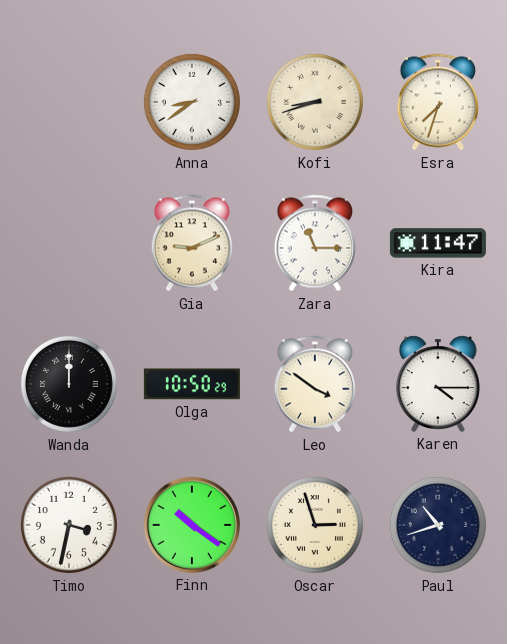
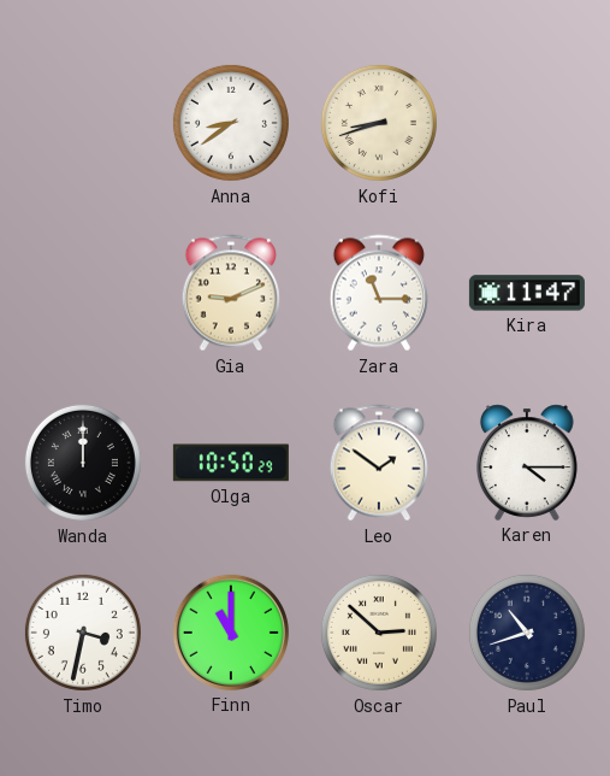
Esra: 7:33 -> none (438, 102)
Leo: 3:51 -> 1:51 (379, 463)
Finn: 10:21 -> 11:00 (231, 633)
Oscar: 2:57 -> 2:52 (379, 633)
